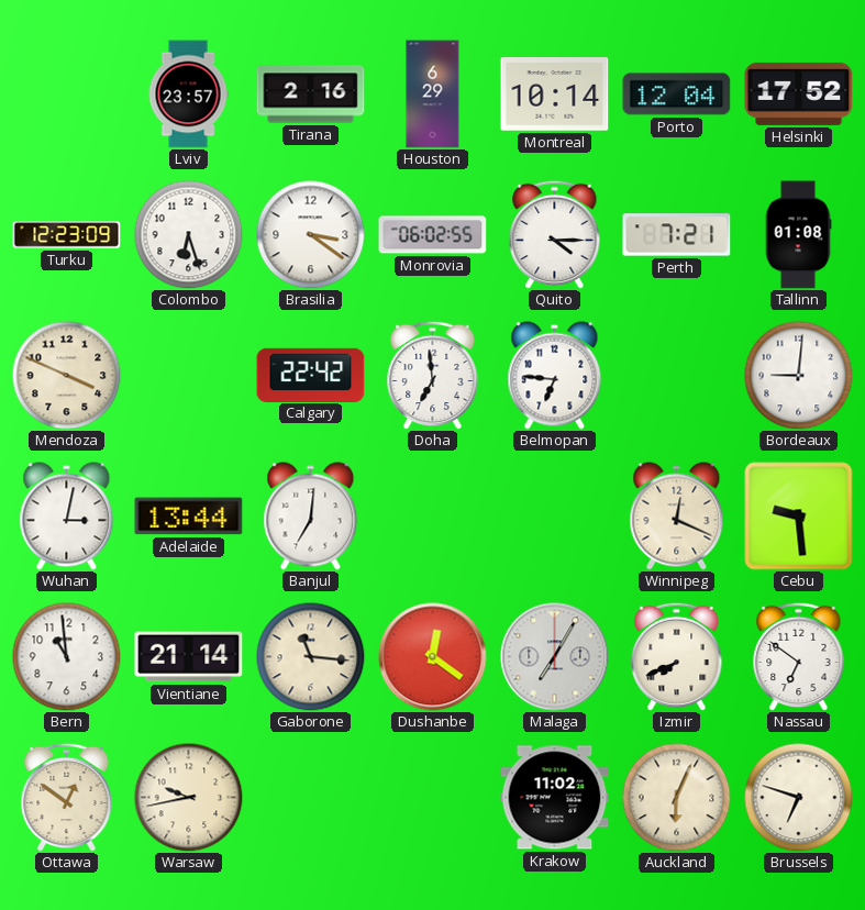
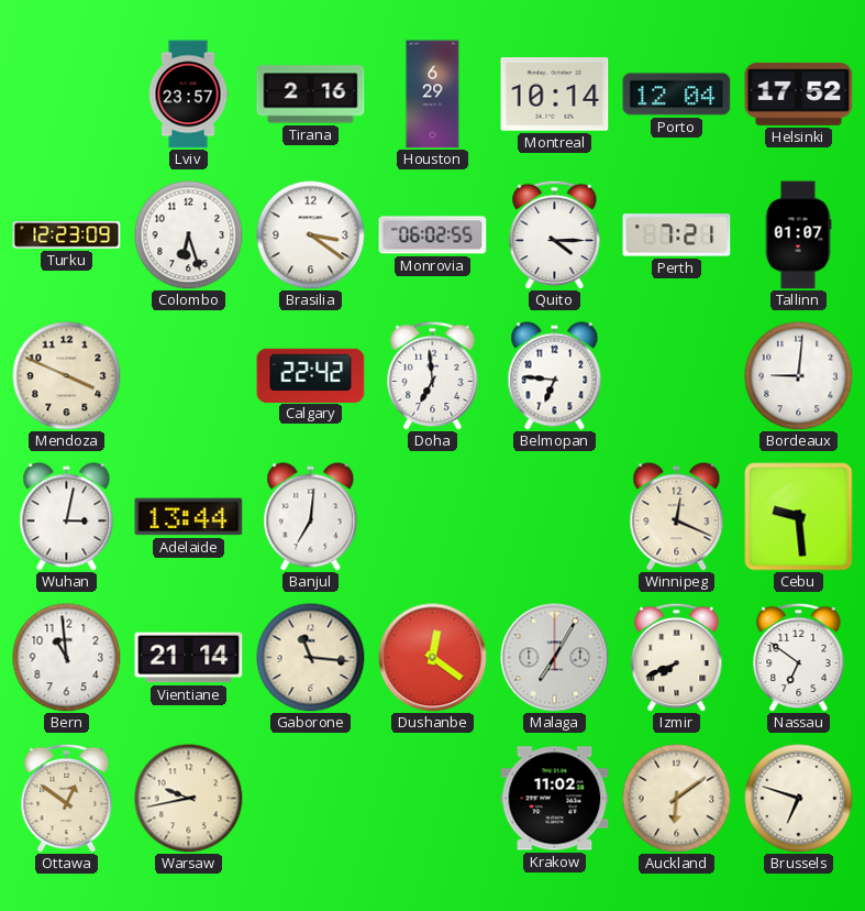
Tallinn: 01:08 -> 01:07 (798, 235)
Auckland: 6:04 -> 6:09 (677, 799)
